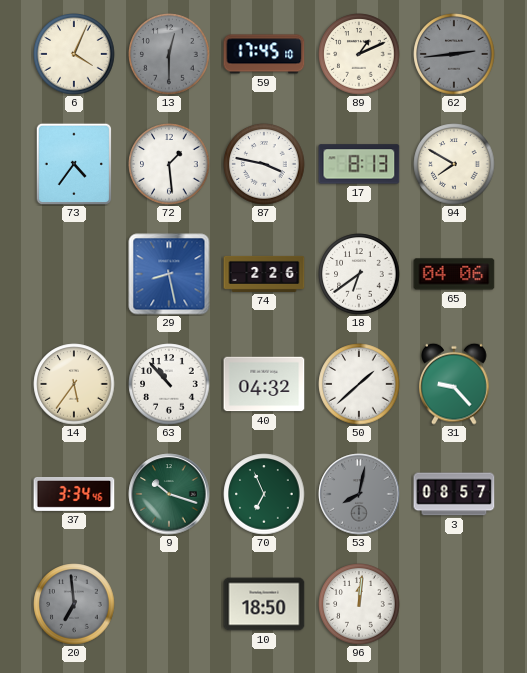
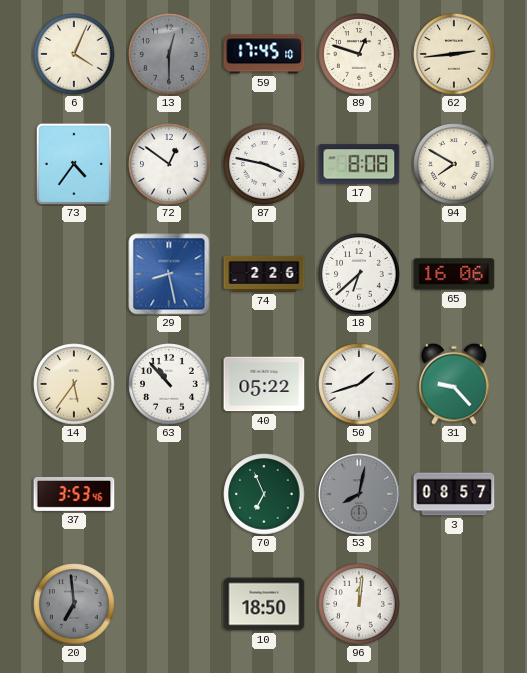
89: 1:11 -> 12:48 (359, 54)
62 dial: grey -> cream (454, 54)
72: 1:29 -> 12:51 (169, 164)
17: 8:13 -> 8:08 (359, 164)
18: 6:39 -> 6:38 (359, 274)
65: 04:06 -> 16:06 (454, 274)
40: 04:32 -> 05:22 (264, 384)
50: 1:38 -> 1:42 (359, 384)
37: 3:34 -> 3:53 (74, 494)
9: 10:18 -> none (169, 494)
